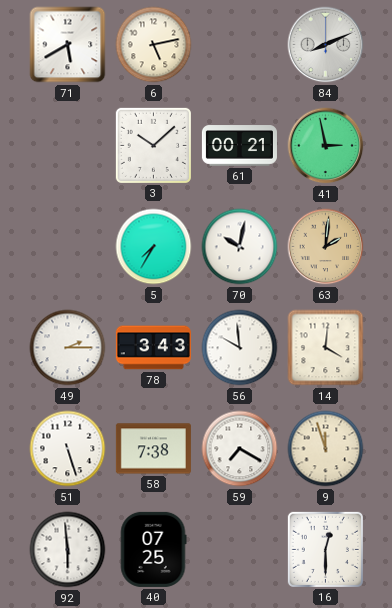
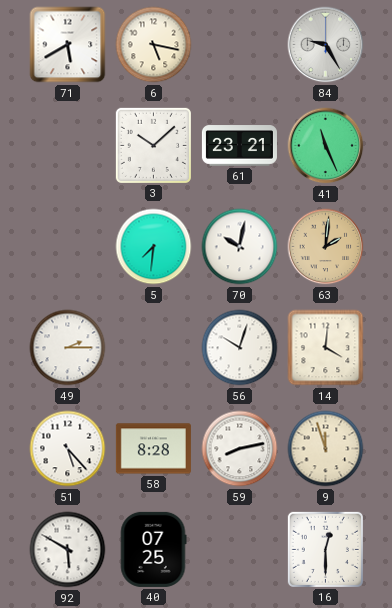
6: 5:13 -> 5:17 (154, 45)
84: 8:11 -> 9:25 (326, 45)
61: 00:21 -> 23:21 (239, 146)
41: 2:58 -> 11:26 (326, 146)
5: 7:35 -> 7:31 (154, 247)
78: 3:43 -> none (153, 348)
56: 9:59 -> 10:03 (240, 348)
51: 5:27 -> 5:23 (68, 449)
58: 7:38 -> 8:28 (153, 449)
59: 7:20 -> 8:13 (240, 449)
92: 5:59 -> 5:50 (68, 550)
